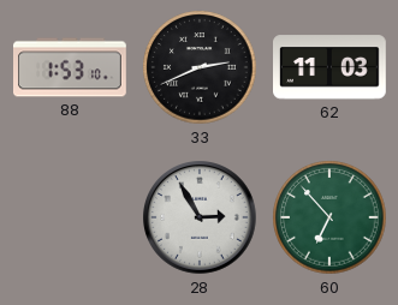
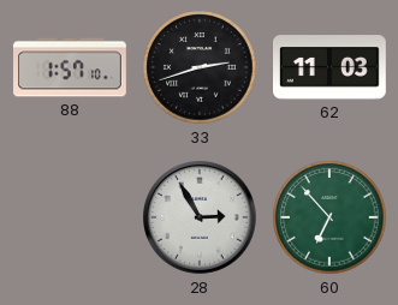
88: 1:53 -> 1:57 (71, 67)
33: 2:41 -> 2:42 (200, 67)
